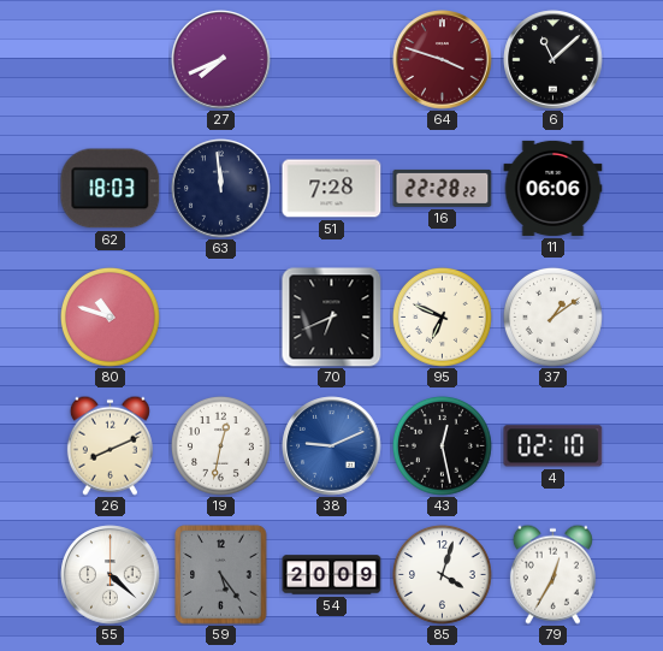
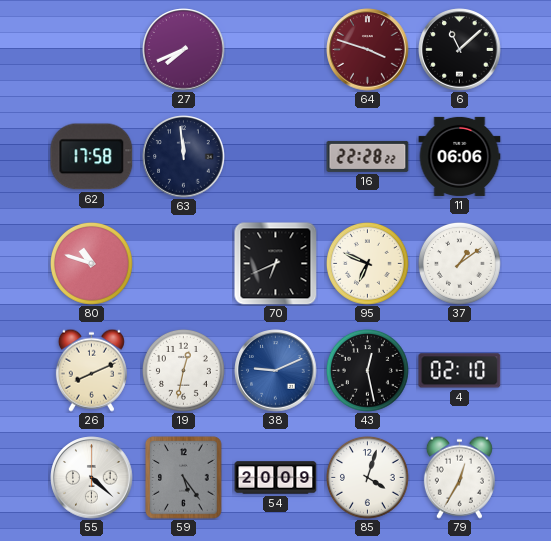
62: 18:03 -> 17:58 (92, 157)
51: 7:28 -> none (332, 189)
